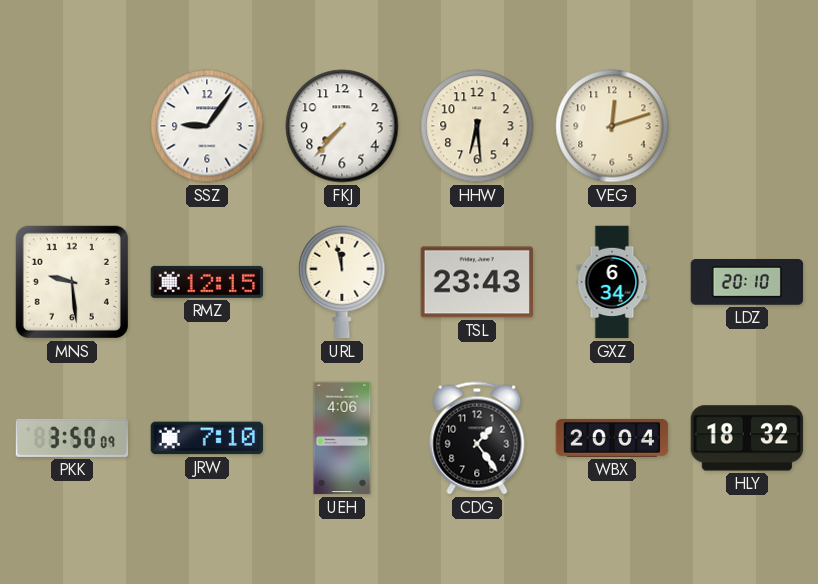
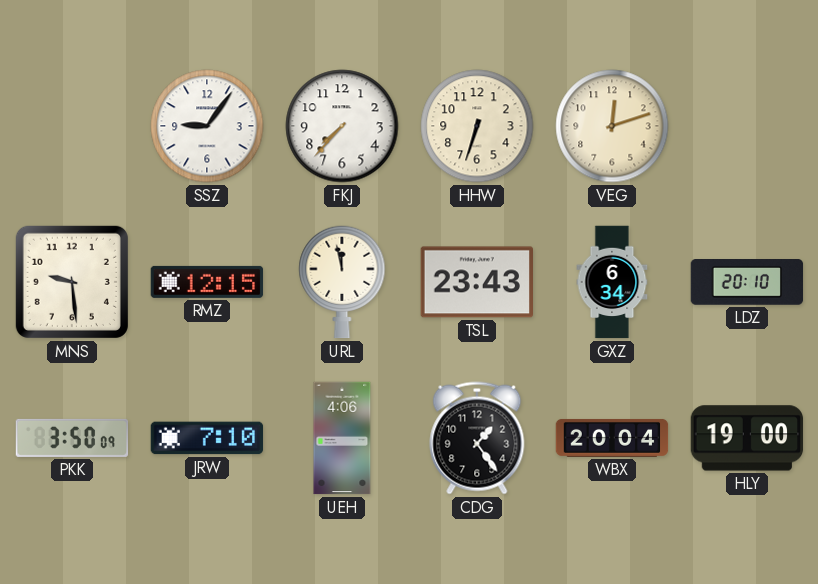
HHW: 6:29 -> 6:33 (477, 126)
HLY: 18:32 -> 19:00 (747, 438)
